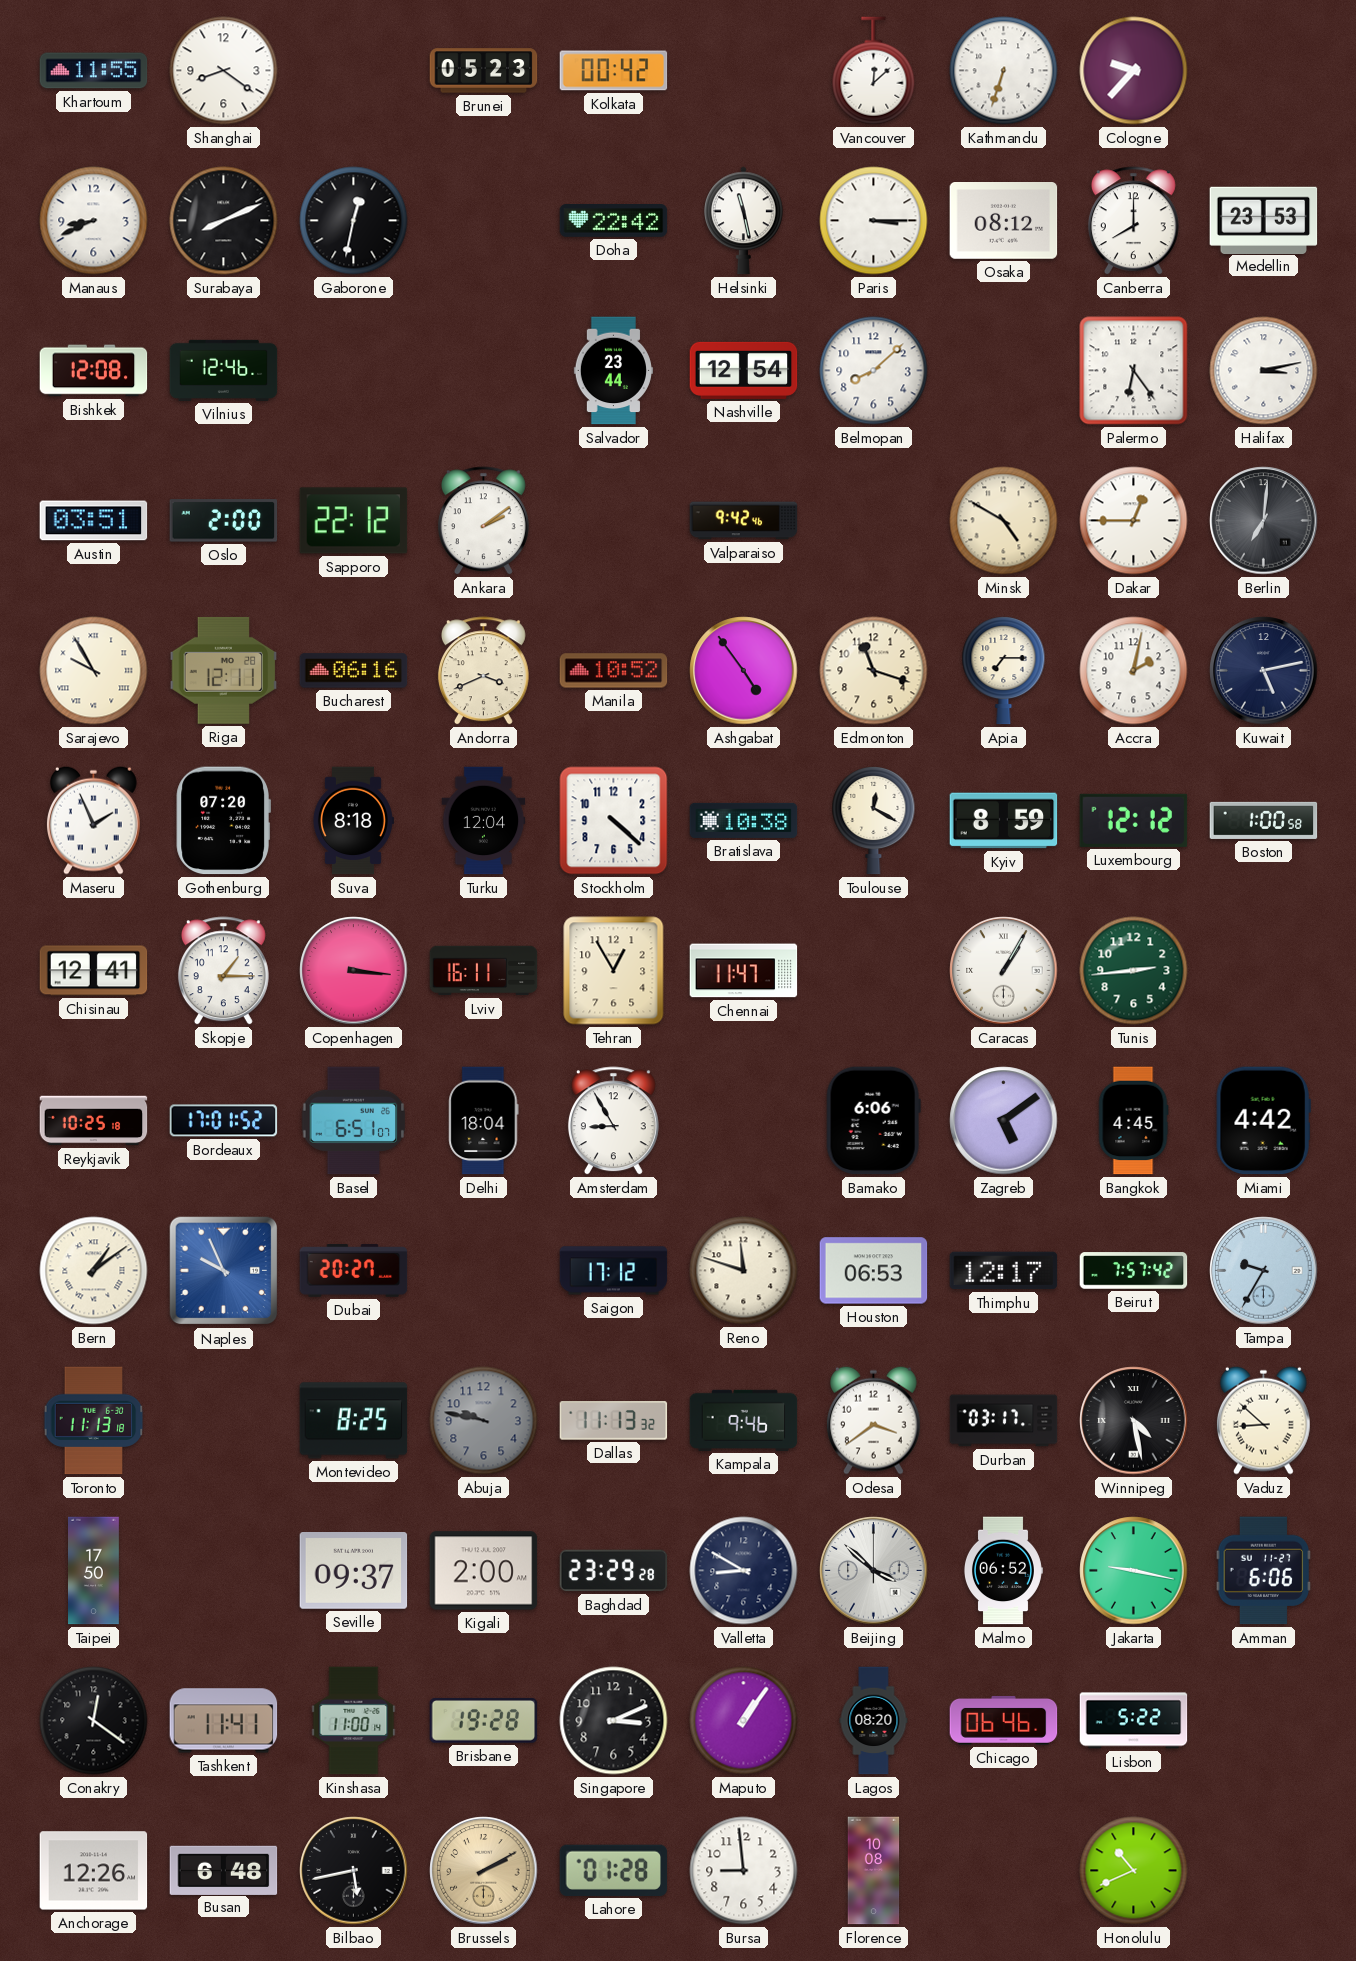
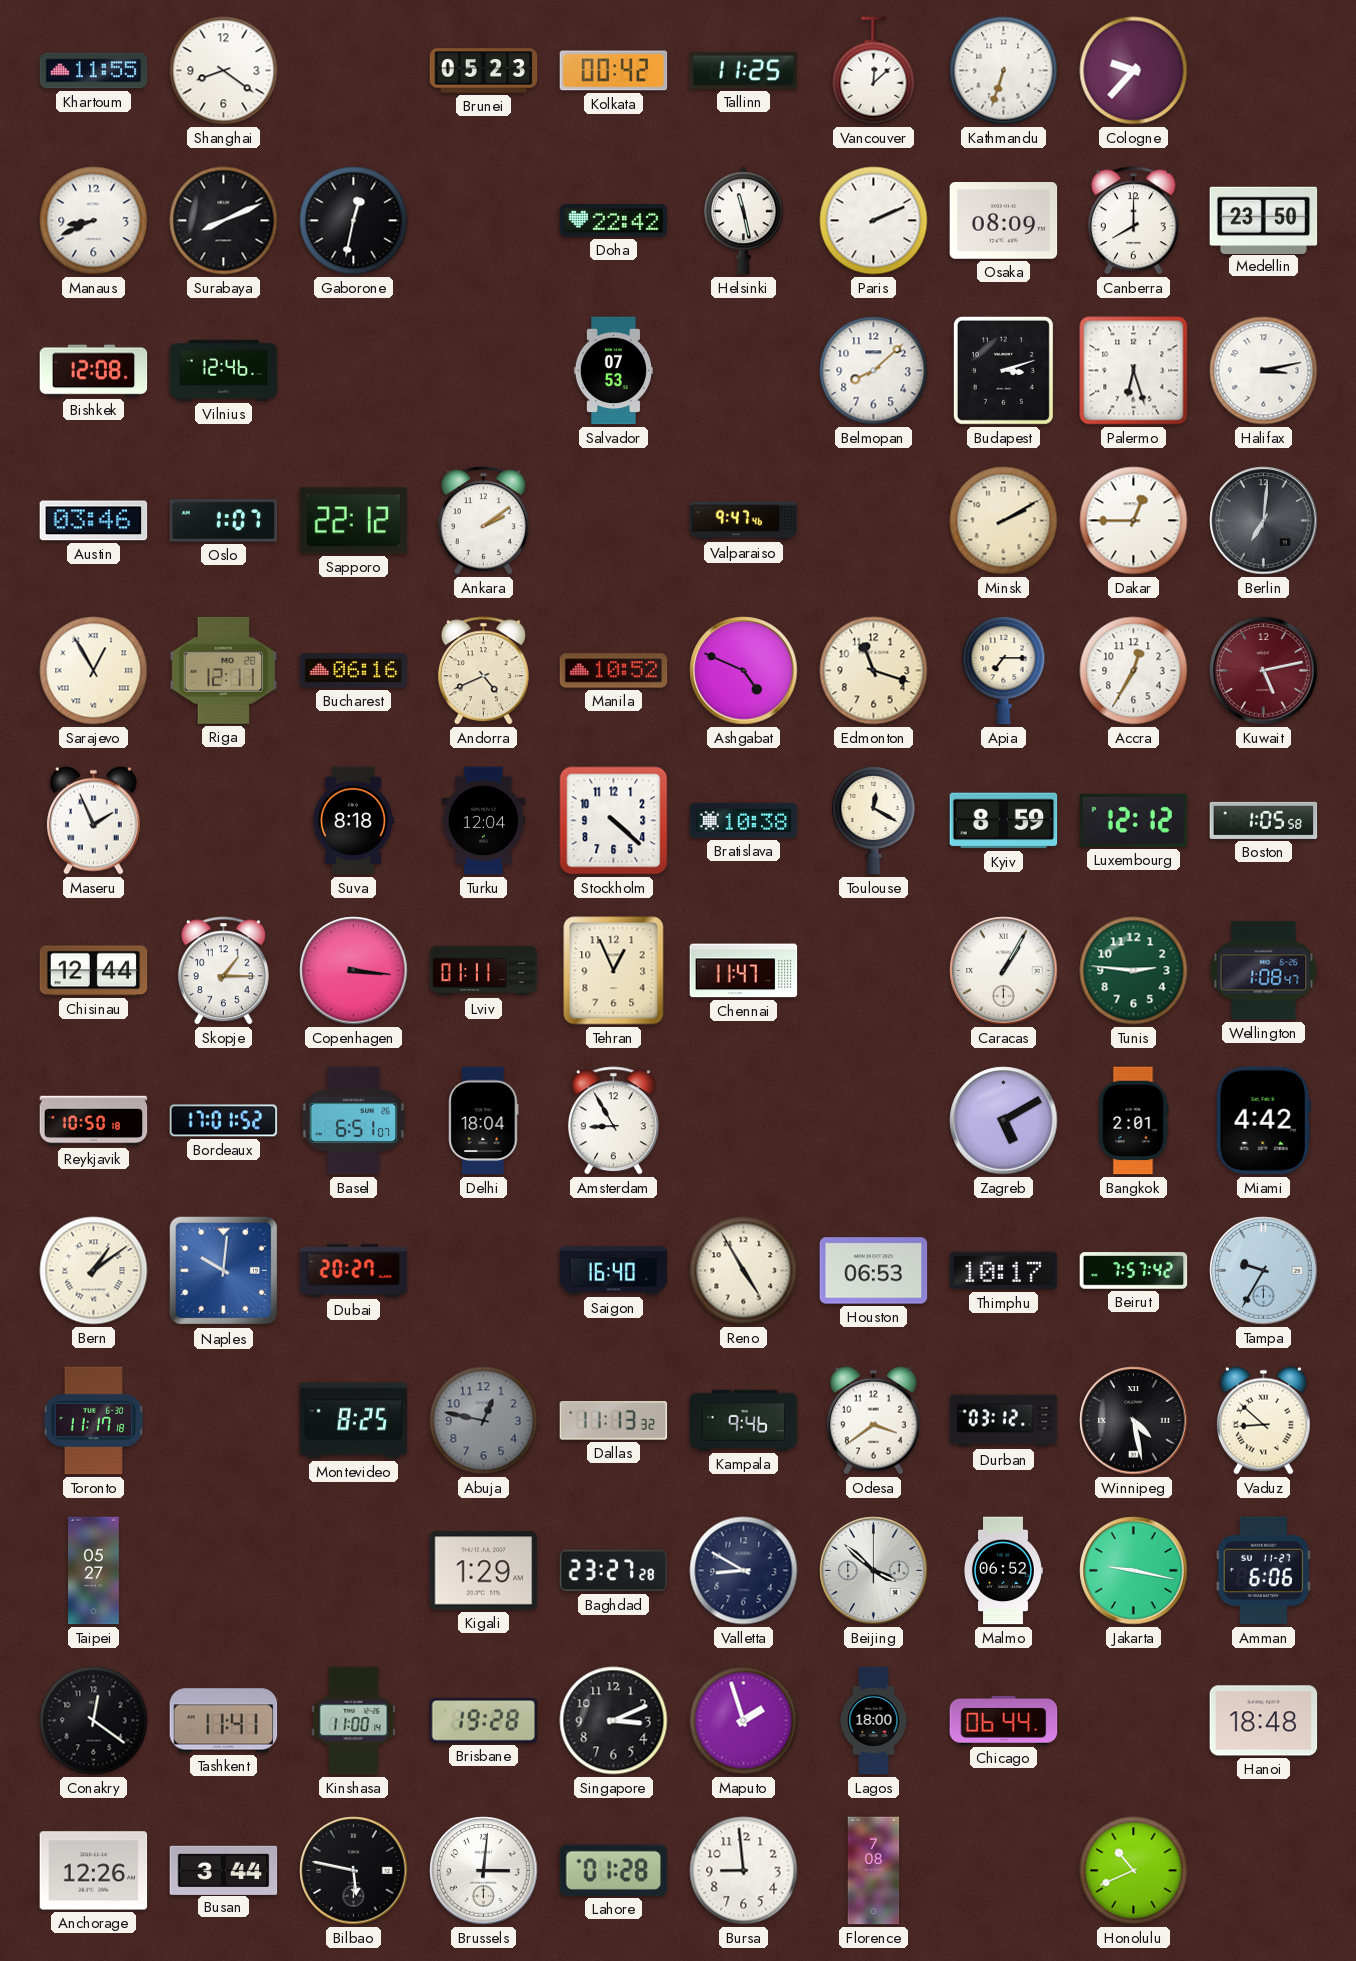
Tallinn: none -> 11:25 (744, 70)
Paris: 3:15 -> 2:11 (874, 221)
Osaka: 08:12 -> 08:09 (1004, 221)
Medellin: 23:53 -> 23:50 (1264, 220)
Salvador: 23:44 -> 07:53 (613, 371)
Nashville: 12:54 -> none (744, 370)
Budapest: none -> 3:12 (1003, 370)
Palermo: 6:24 -> 6:27 (1134, 371)
Austin: 03:51 -> 03:46 (94, 521)
Oslo: 2:00 -> 1:07 (224, 521)
Valparaiso: 9:42 -> 9:47 (744, 521)
Minsk: 4:50 -> 2:10 (1004, 521)
Sarajevo: 9:55 -> 12:55 (94, 671)
Andorra: 3:41 -> 4:41 (483, 671)
Ashgabat: 4:54 -> 4:49 (744, 671)
Accra: 2:02 -> 12:35 (1134, 671)
Kuwait dial: navy -> burgundy (1264, 671)
Gothenburg: 07:20 -> none (223, 821)
Boston: 1:00 -> 1:05 (1264, 820)
Chisinau: 12:41 -> 12:44 (94, 971)
Lviv: 16:11 -> 01:11 (484, 971)
Tehran: 12:55 -> 12:56 (614, 971)
Tunis: 2:44 -> 2:46 (1134, 971)
Wellington: none -> 1:08 (1264, 971)
Reykjavik: 10:25 -> 10:50 (94, 1121)
Bamako: 6:06 -> none (873, 1121)
Zagreb: 5:09 -> 5:10 (1004, 1121)
Bangkok: 4:45 -> 2:01 (1133, 1121)
Naples: 9:56 -> 10:01 (224, 1271)
Saigon: 17:12 -> 16:40 (614, 1271)
Reno: 11:48 -> 4:55 (744, 1271)
Thimphu: 12:17 -> 10:17 (1004, 1271)
Toronto: 11:13 -> 11:17 (94, 1421)
Abuja: 9:47 -> 12:47 (484, 1421)
Durban: 03:17 -> 03:12 (1004, 1421)
Taipei: 17:50 -> 05:27 (94, 1571)
Seville: 09:37 -> none (354, 1571)
Kigali: 2:00 -> 1:29 (484, 1571)
Baghdad: 23:29 -> 23:27 (614, 1571)
Maputo: 1:06 -> 1:57 (744, 1721)
Lagos: 08:20 -> 18:00 (874, 1721)
Chicago: 06:46 -> 06:44 (1004, 1720)
Lisbon: 5:22 -> none (1134, 1721)
Hanoi: none -> 18:48 (1264, 1721)
Busan: 6:48 -> 3:44 (224, 1870)
Bilbao: 5:43 -> 5:47 (354, 1871)
Brussels: 2:10 -> 3:01 (484, 1871)
Brussels dial: champagne -> white (484, 1871)
Florence: 10:08 -> 7:08 (874, 1871)
